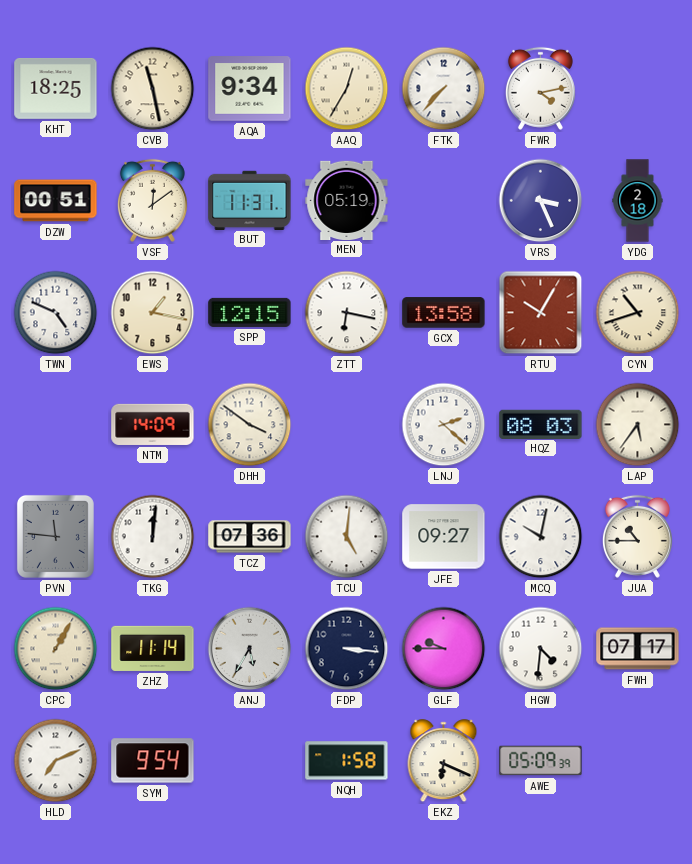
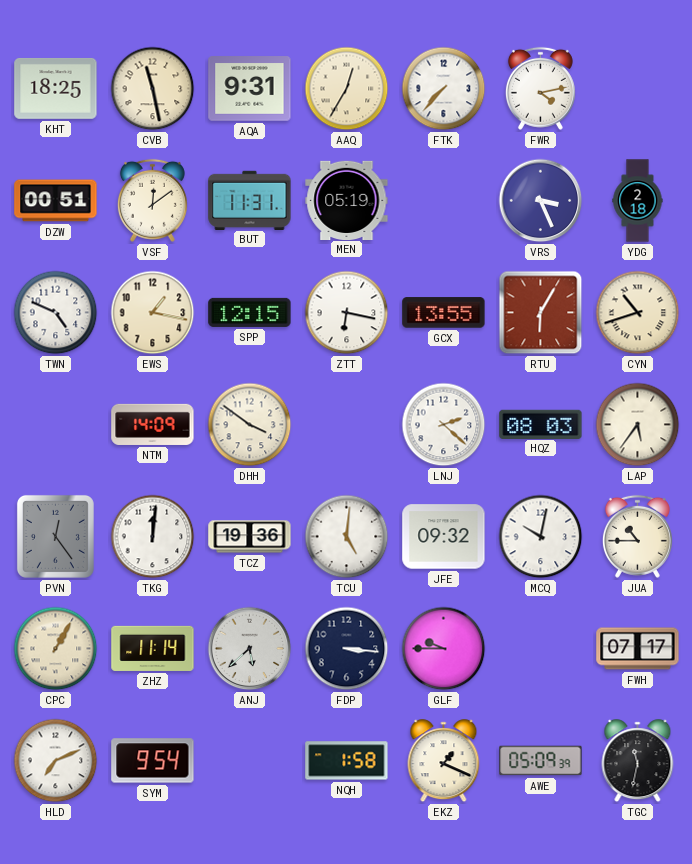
AQA: 9:34 -> 9:31 (250, 89)
GCX: 13:58 -> 13:55 (444, 313)
RTU: 10:05 -> 6:05 (541, 313)
PVN: 11:46 -> 12:24 (55, 536)
TCZ: 07:36 -> 19:36 (250, 537)
JFE: 09:27 -> 09:32 (444, 537)
ANJ: 5:35 -> 5:38 (250, 649)
HGW: 4:31 -> none (541, 649)
EKZ: 6:19 -> 1:19 (444, 761)
TGC: none -> 11:32 (638, 761)
